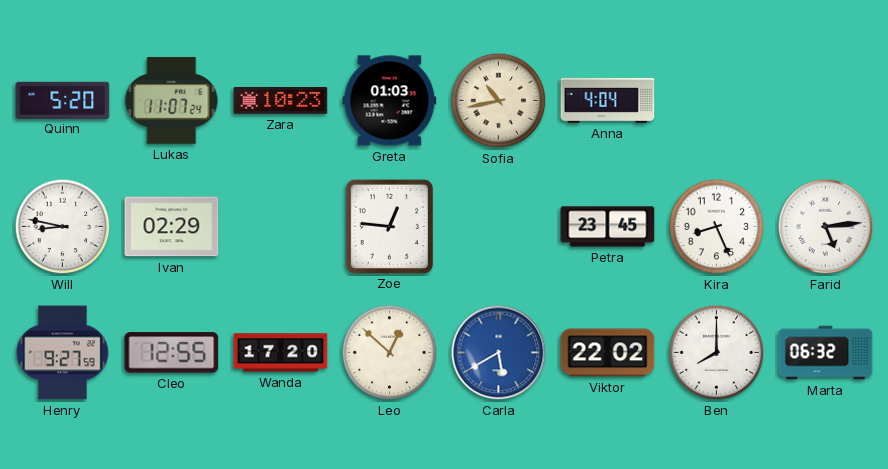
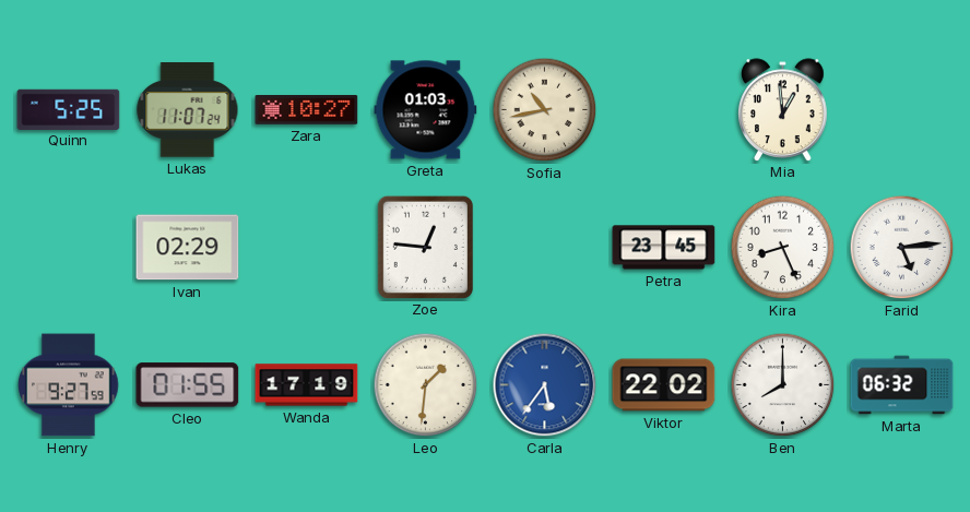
Quinn: 5:20 -> 5:25 (69, 109)
Zara: 10:23 -> 10:27 (307, 110)
Anna: 4:04 -> none (608, 100)
Mia: none -> 12:59 (783, 109)
Will: 8:47 -> none (63, 227)
Cleo: 12:55 -> 01:55 (188, 385)
Wanda: 17:20 -> 17:19 (307, 385)
Leo: 12:52 -> 1:31 (426, 385)
Carla: 5:40 -> 5:36 (545, 385)
